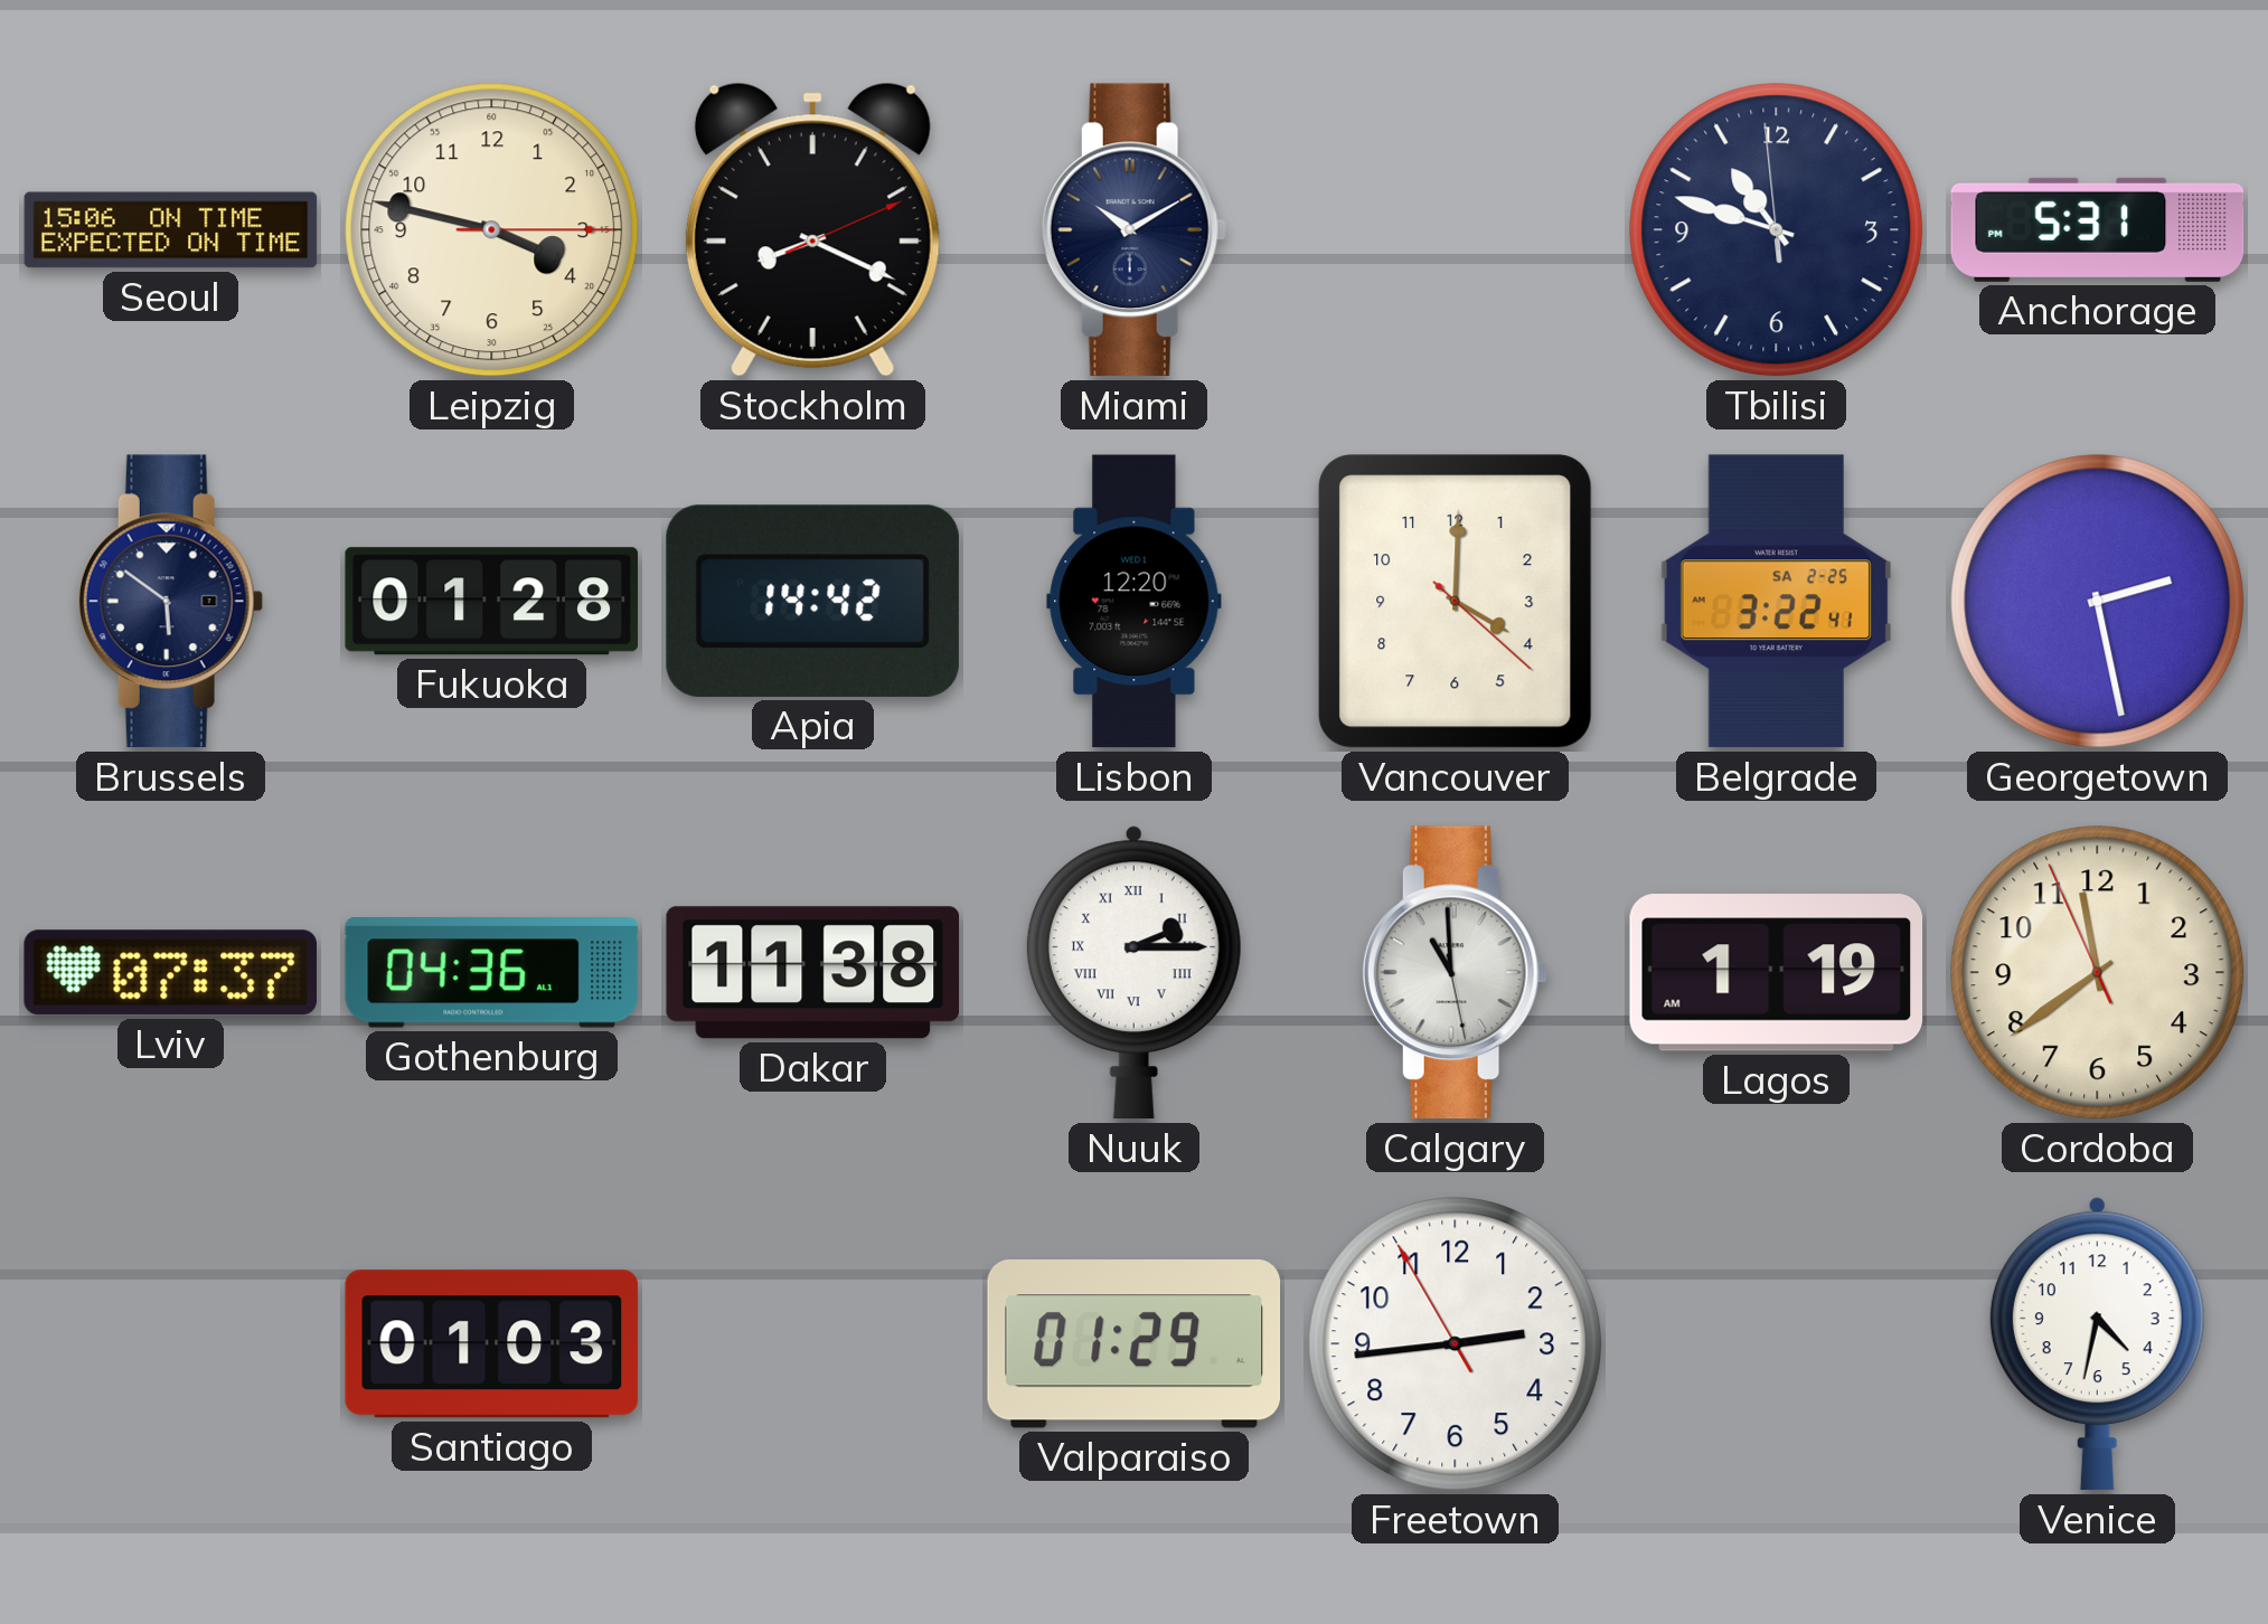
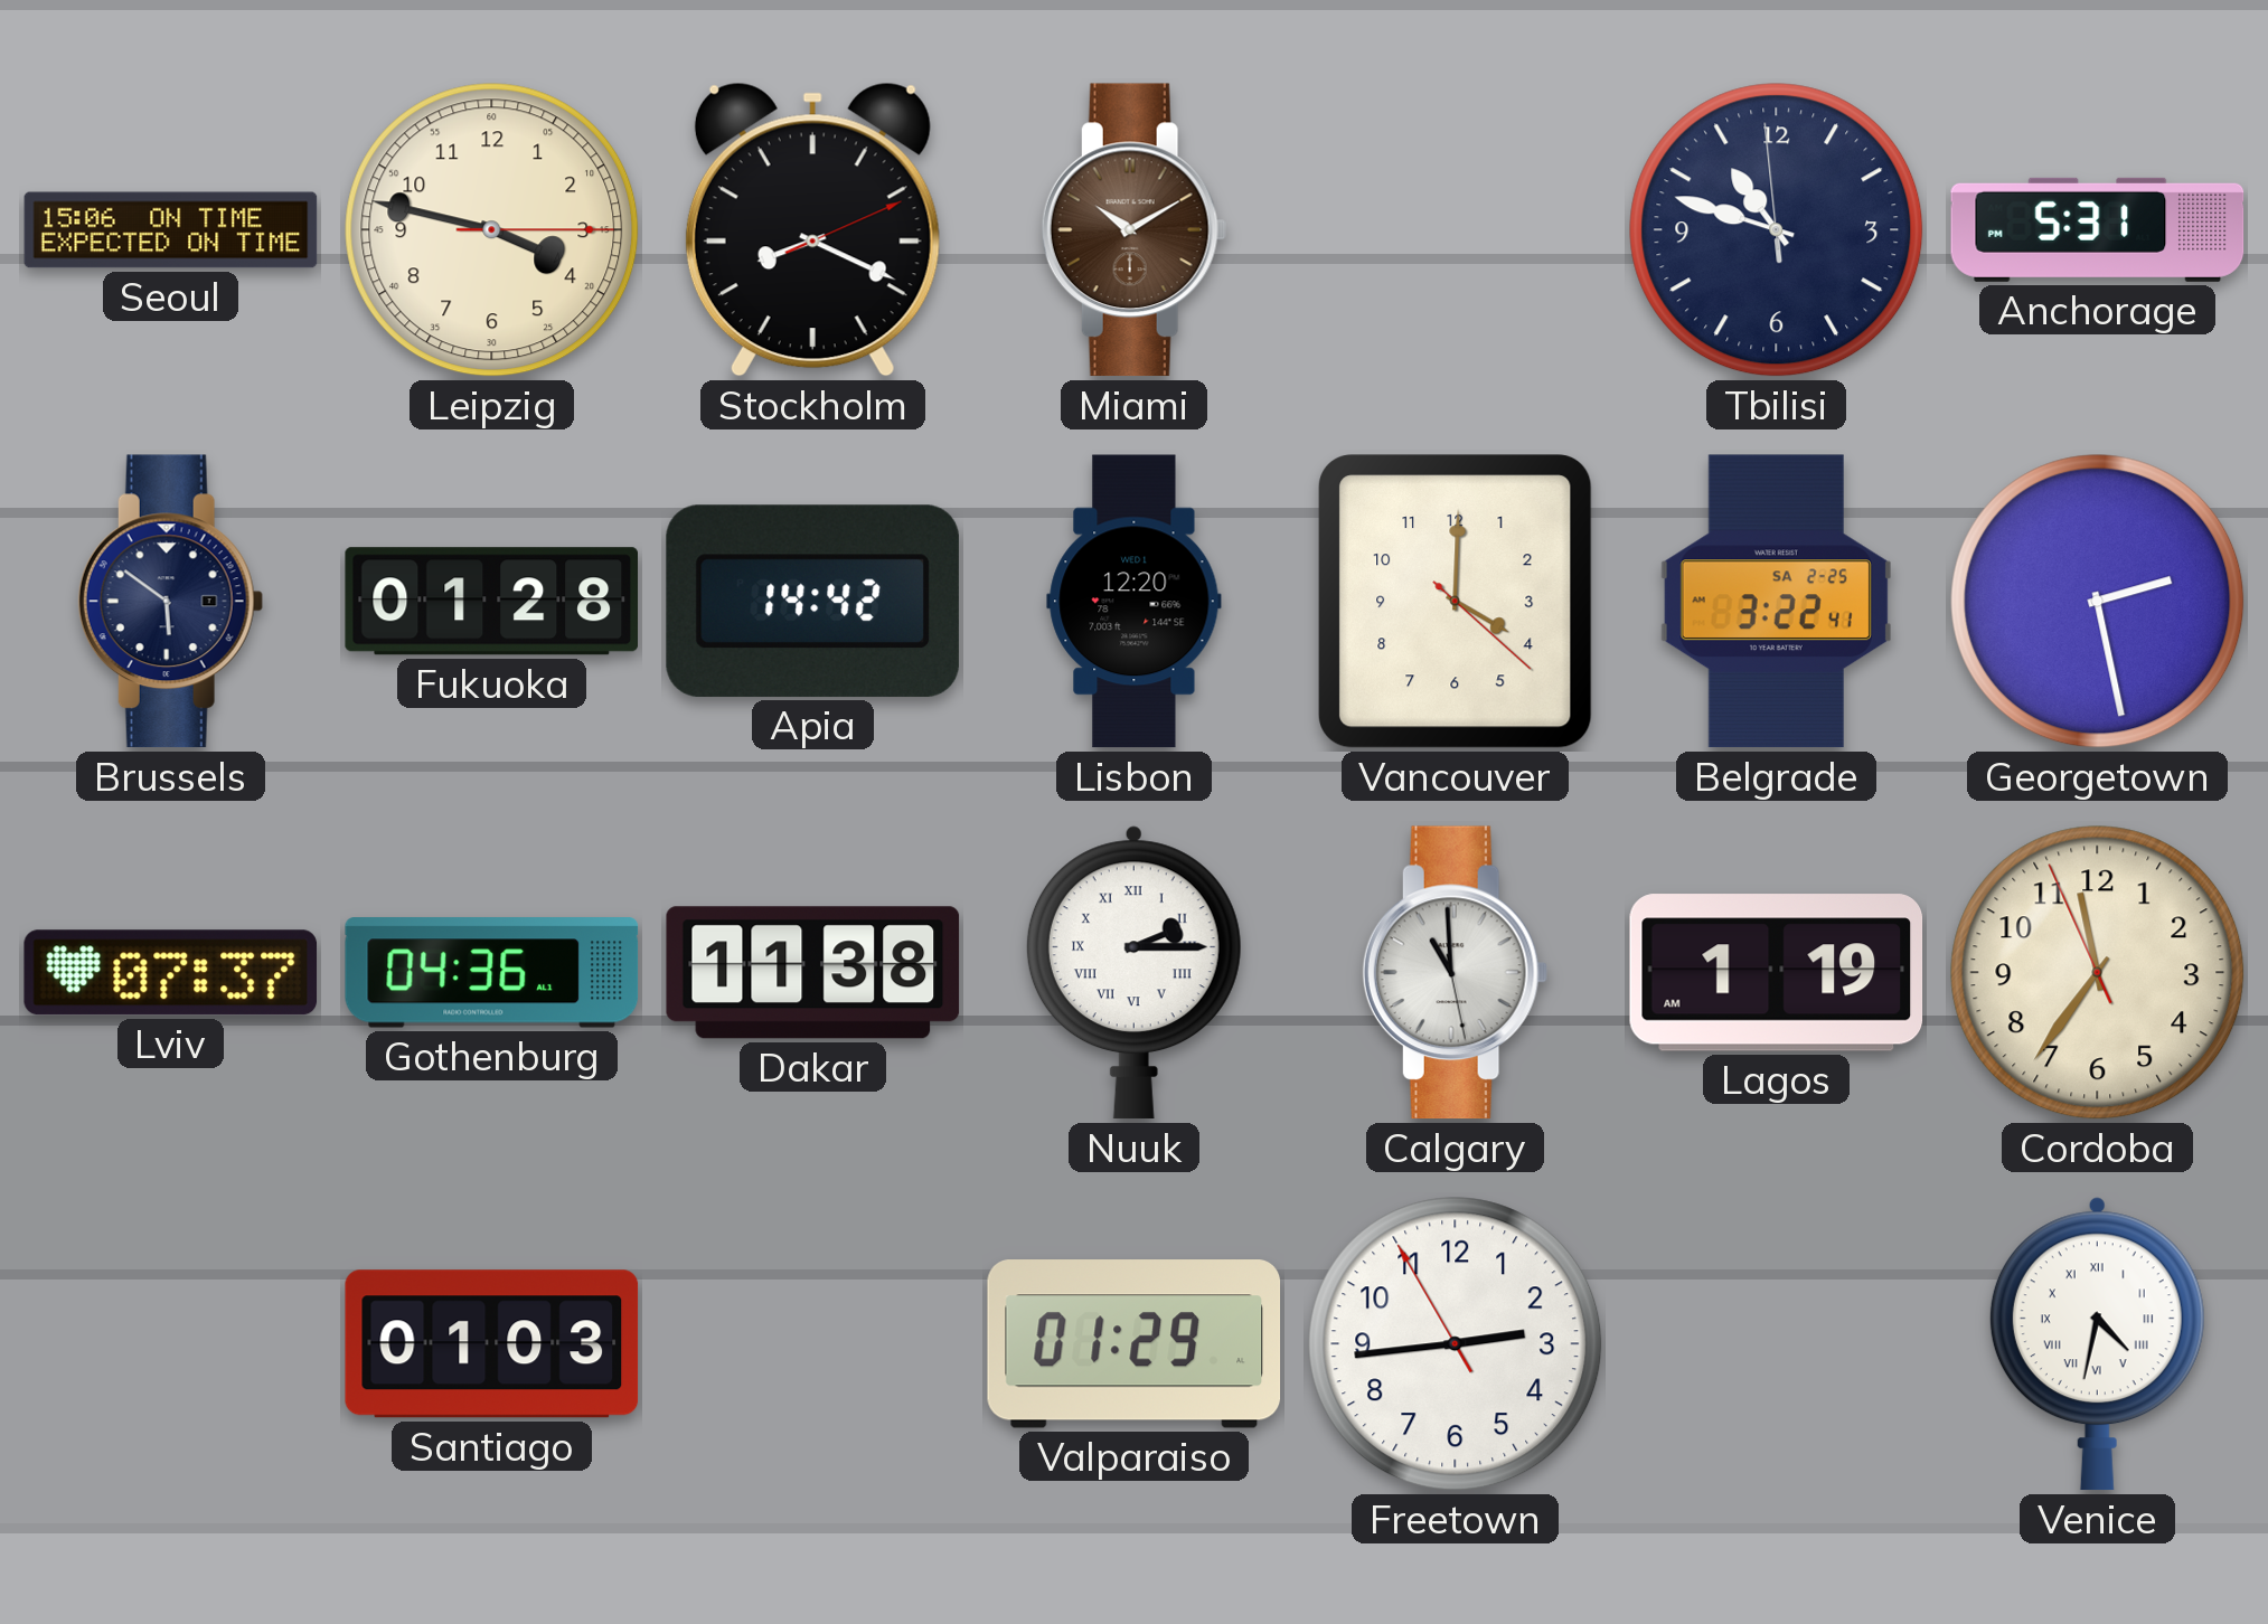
Miami dial: navy -> brown (1133, 230)
Cordoba: 11:38 -> 11:35 (2098, 973)
Venice numerals: Arabic -> Roman (2097, 1344)
